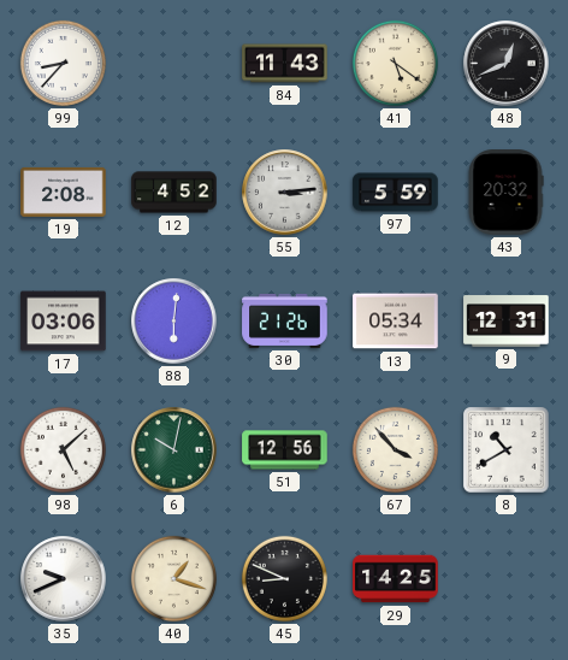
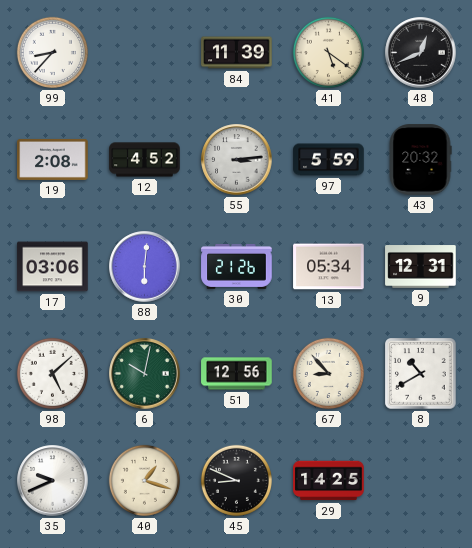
84: 11:43 -> 11:39 (237, 53)
67: 3:53 -> 8:53 (328, 373)
